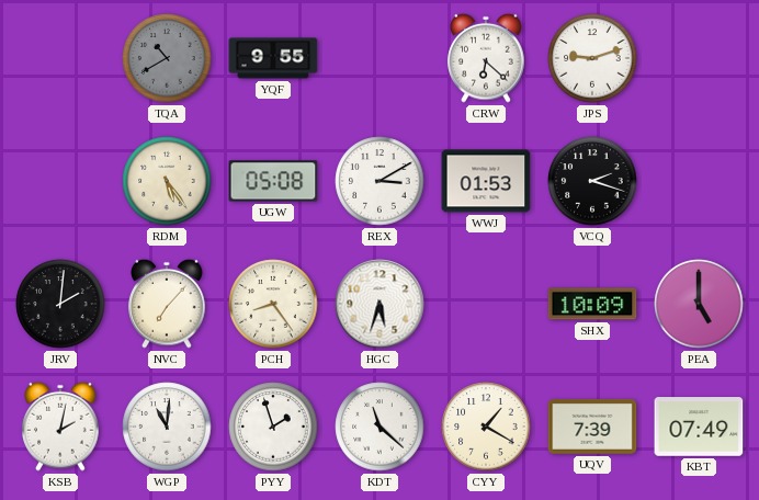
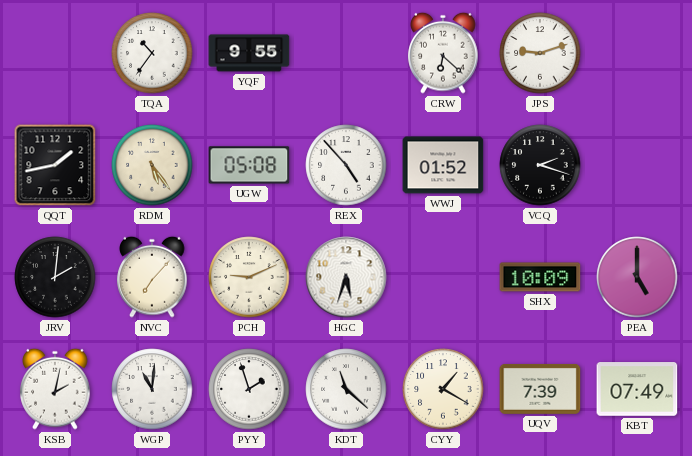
TQA: 10:40 -> 10:36 (152, 53)
TQA dial: grey -> white (152, 53)
QQT: none -> 1:43 (55, 165)
REX: 3:10 -> 4:53 (346, 165)
WWJ: 01:53 -> 01:52 (443, 165)
PCH: 8:24 -> 9:11 (249, 277)
